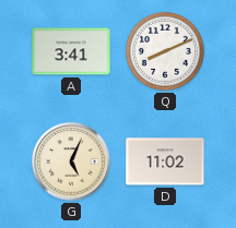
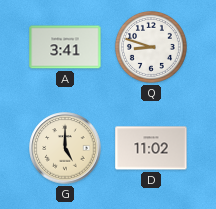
Q: 8:11 -> 8:48 (151, 47)
G: 5:04 -> 5:00 (65, 148)
